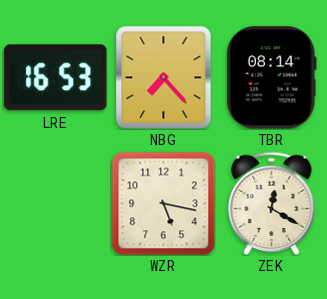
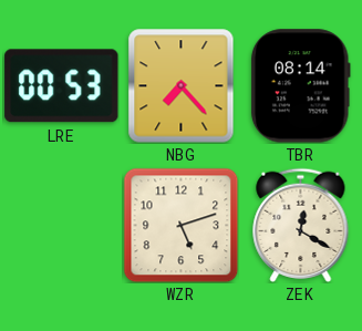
LRE: 16:53 -> 00:53 (62, 86)
WZR: 5:17 -> 5:12 (180, 225)
